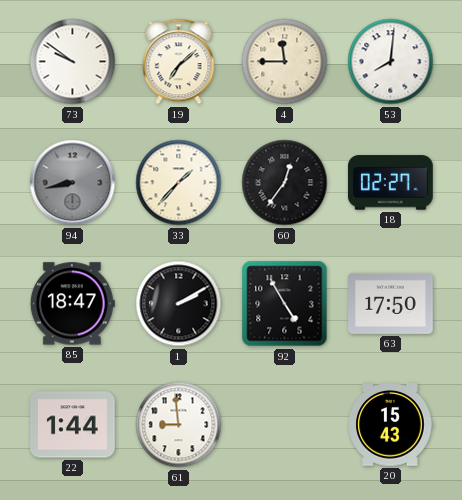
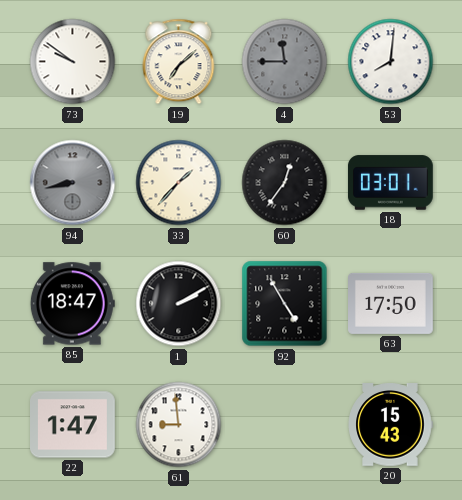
4 dial: cream -> grey (285, 62)
18: 02:27 -> 03:01 (390, 183)
22: 1:44 -> 1:47 (73, 425)
